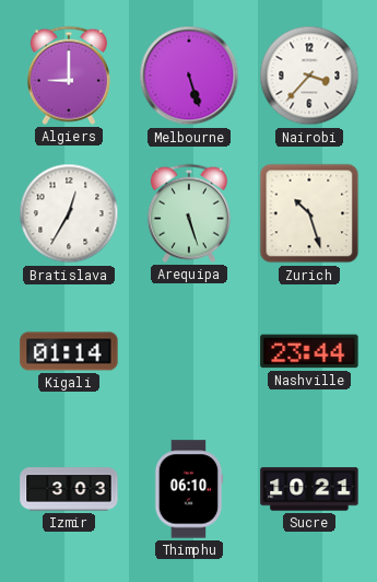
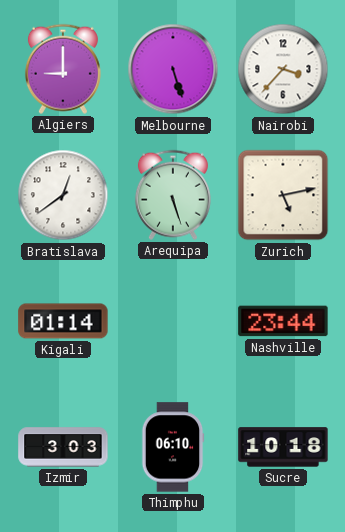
Bratislava: 12:35 -> 12:39 (63, 195)
Zurich: 10:27 -> 5:13 (283, 195)
Sucre: 10:21 -> 10:18 (283, 447)
